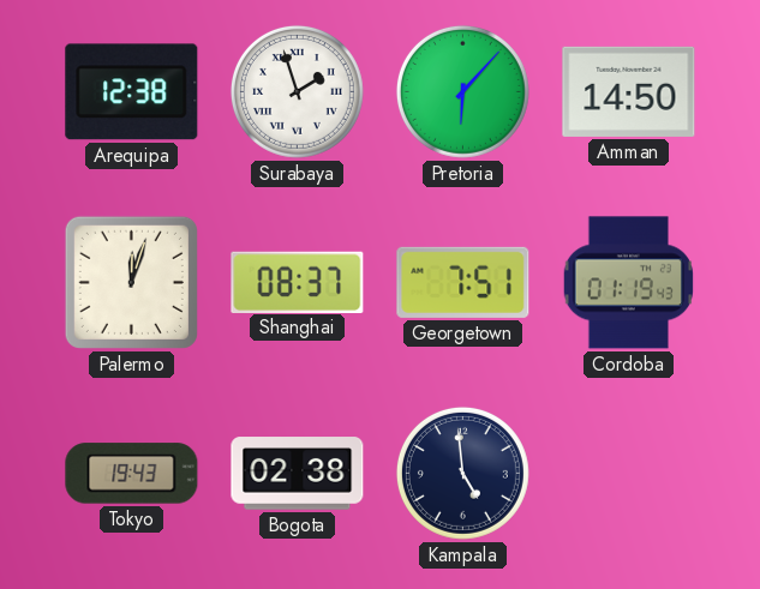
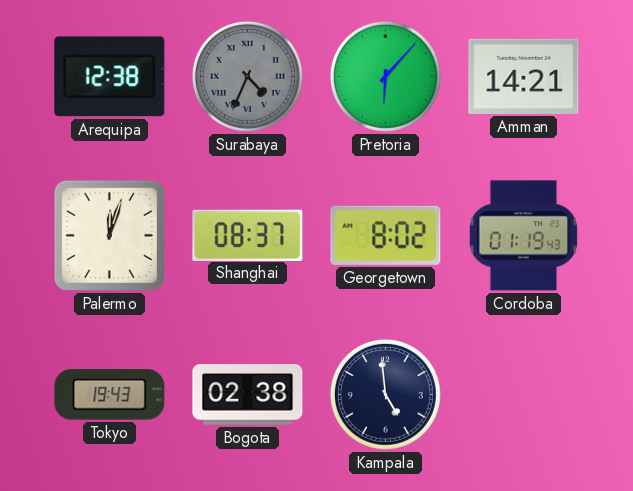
Surabaya: 1:57 -> 4:34 (247, 76)
Surabaya dial: white -> grey (247, 76)
Amman: 14:50 -> 14:21 (524, 76)
Georgetown: 7:51 -> 8:02 (386, 235)
